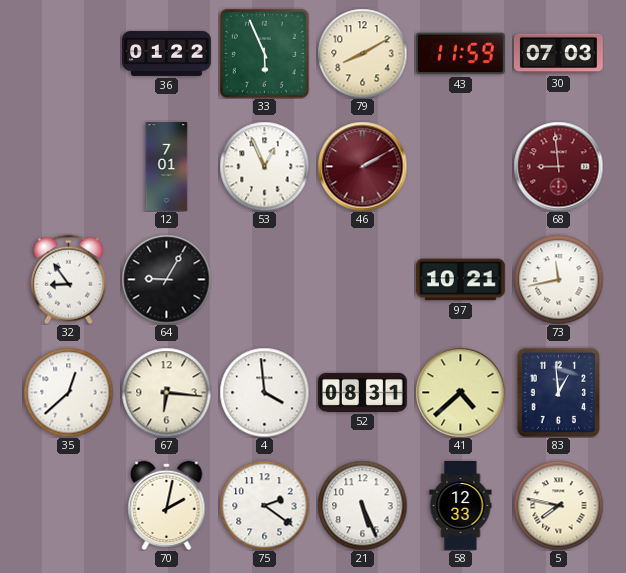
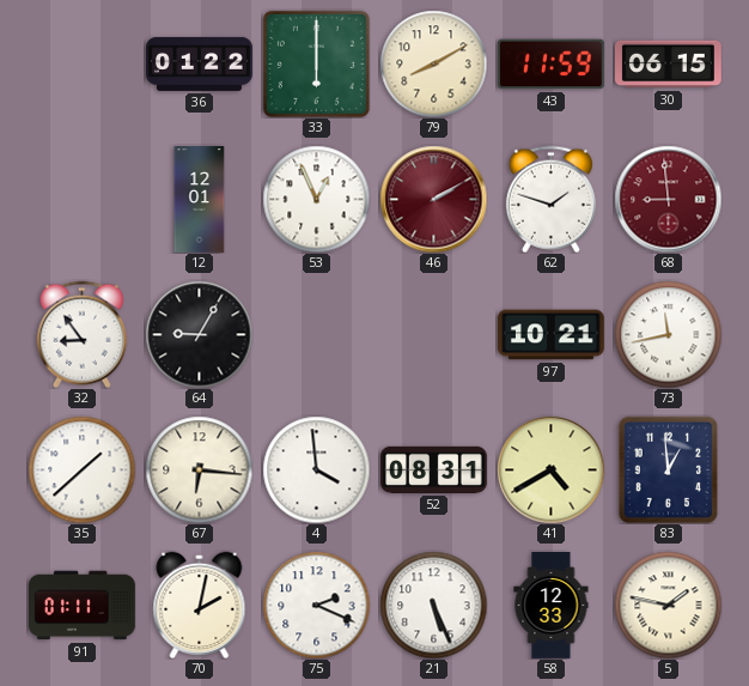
33: 5:56 -> 6:00 (316, 63)
30: 07:03 -> 06:15 (668, 65)
12: 7:01 -> 12:01 (200, 200)
62: none -> 1:48 (550, 199)
35: 12:38 -> 1:38 (81, 469)
41: 4:38 -> 4:40 (550, 469)
91: none -> 01:11 (83, 606)
75: 2:21 -> 2:19 (316, 605)
5: 7:47 -> 1:47 (668, 605)
